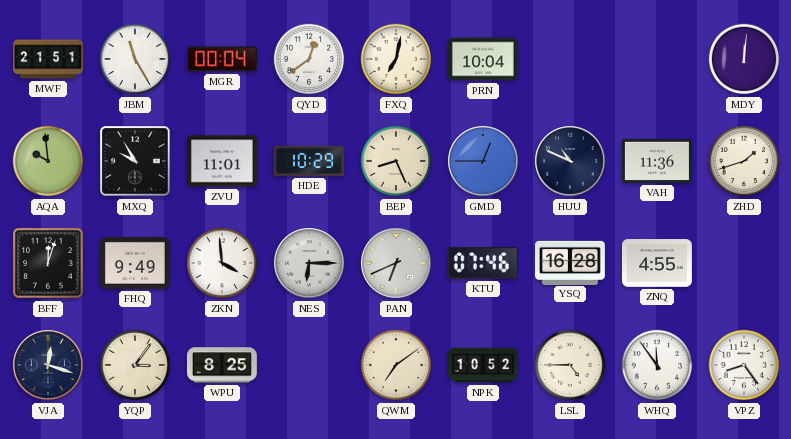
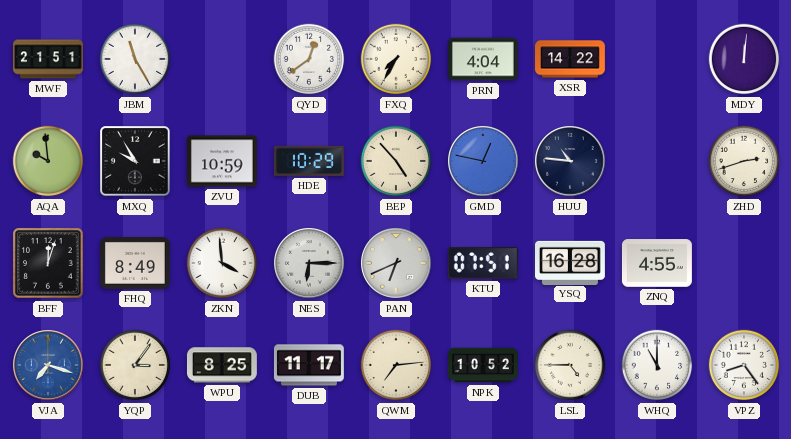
MGR: 00:04 -> none (222, 59)
FXQ: 7:02 -> 7:35 (396, 59)
PRN: 10:04 -> 4:04 (483, 59)
XSR: none -> 14:22 (571, 59)
ZVU: 11:01 -> 10:59 (222, 161)
BEP: 8:26 -> 4:53 (396, 161)
GMD: 12:45 -> 12:47 (483, 161)
HUU: 10:49 -> 10:46 (570, 161)
VAH: 11:36 -> none (657, 161)
ZHD: 1:42 -> 2:42 (744, 161)
FHQ: 9:49 -> 8:49 (135, 263)
KTU: 07:46 -> 07:51 (483, 263)
VJA: 12:18 -> 7:18 (48, 365)
VJA dial: navy -> blue (48, 365)
DUB: none -> 11:17 (309, 365)
QWM: 7:09 -> 7:14 (396, 365)
WHQ: 11:54 -> 11:00 (657, 365)
